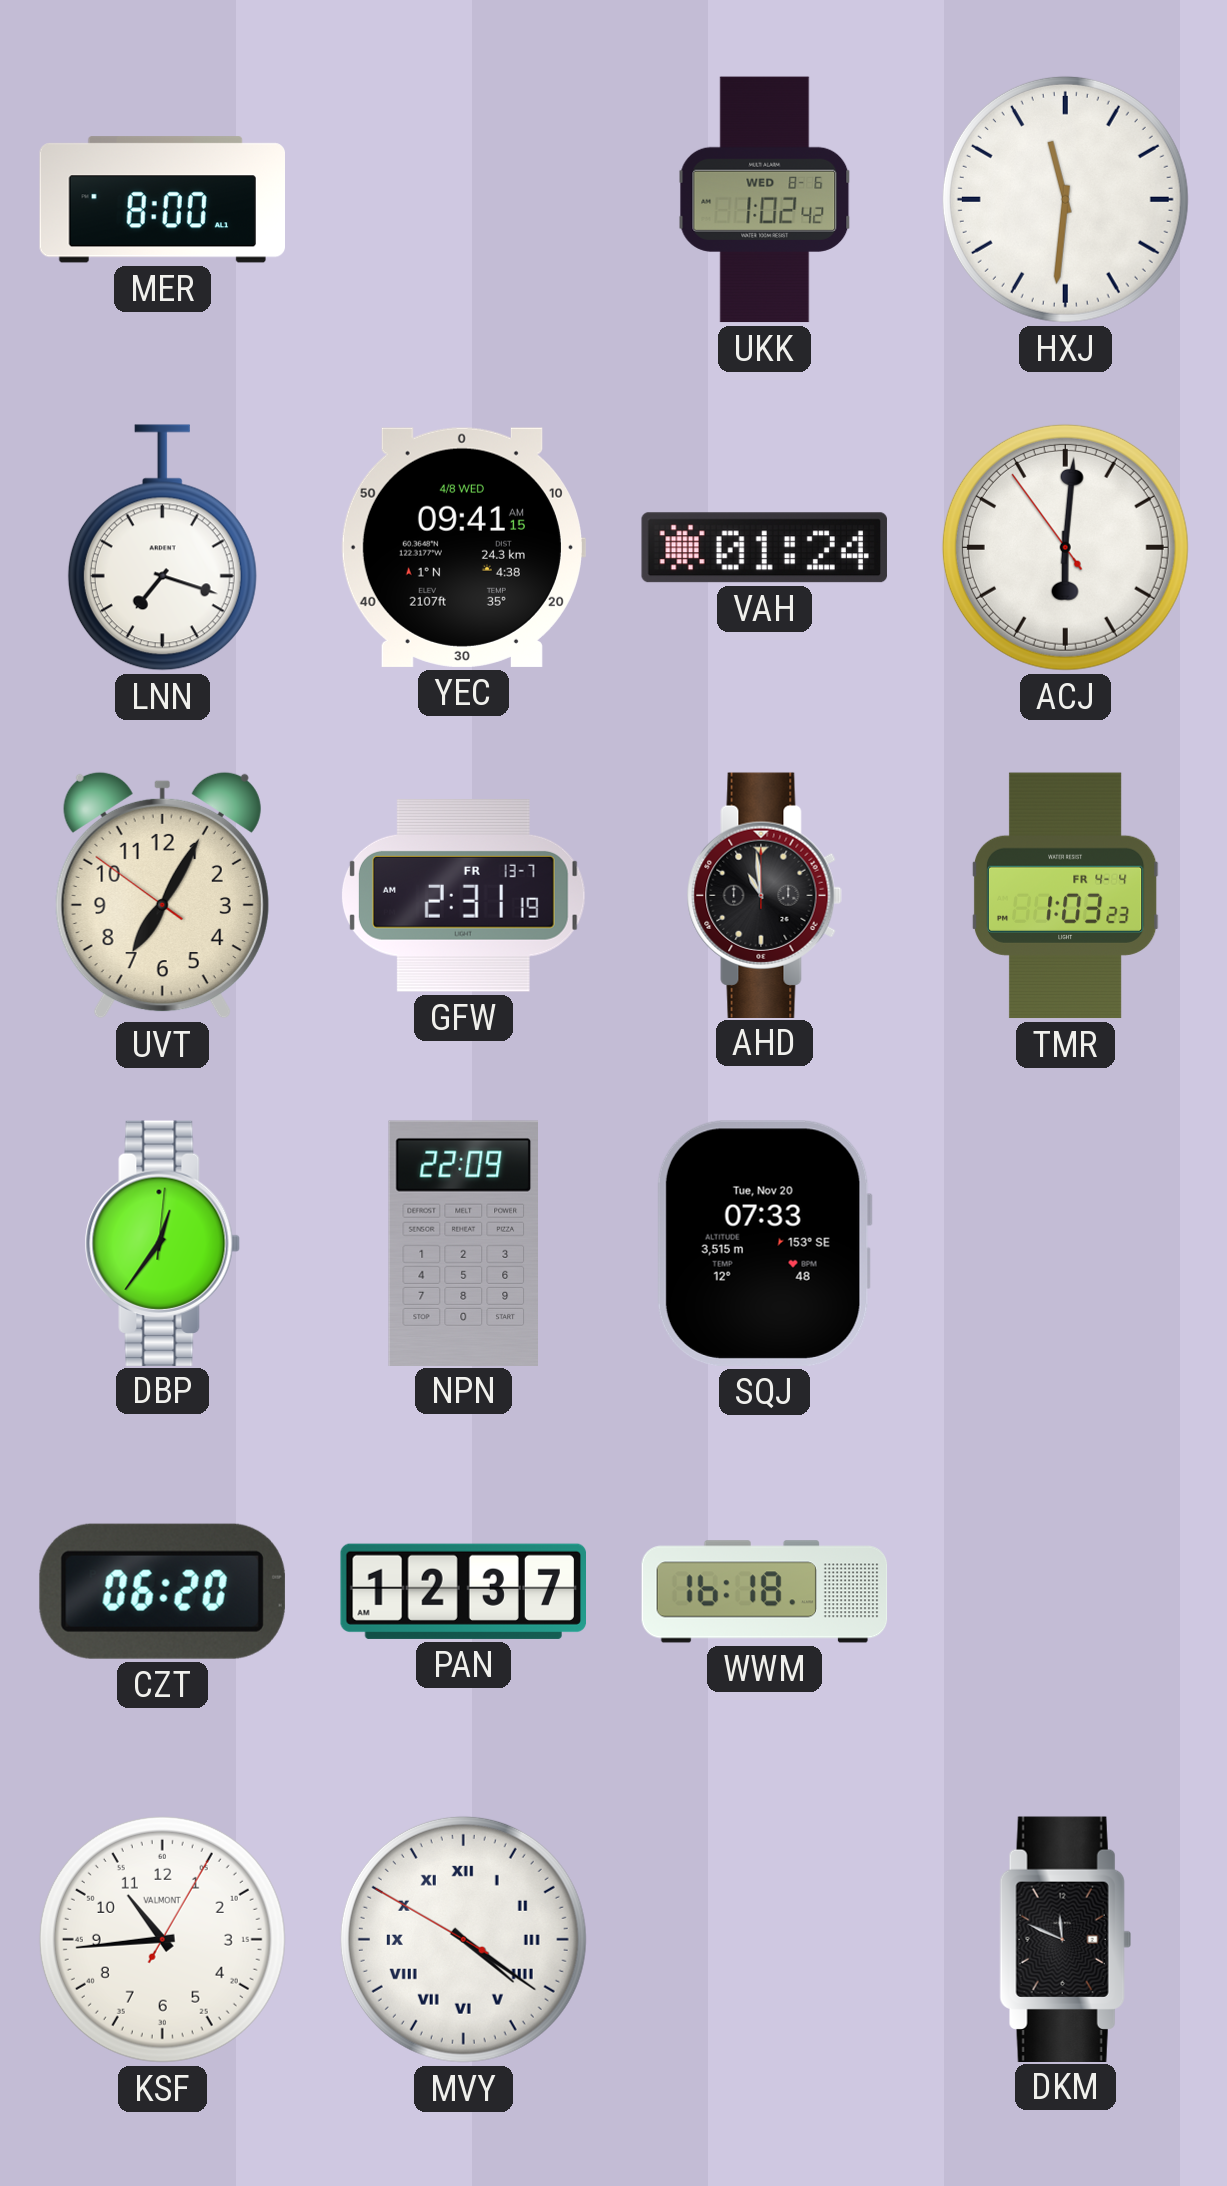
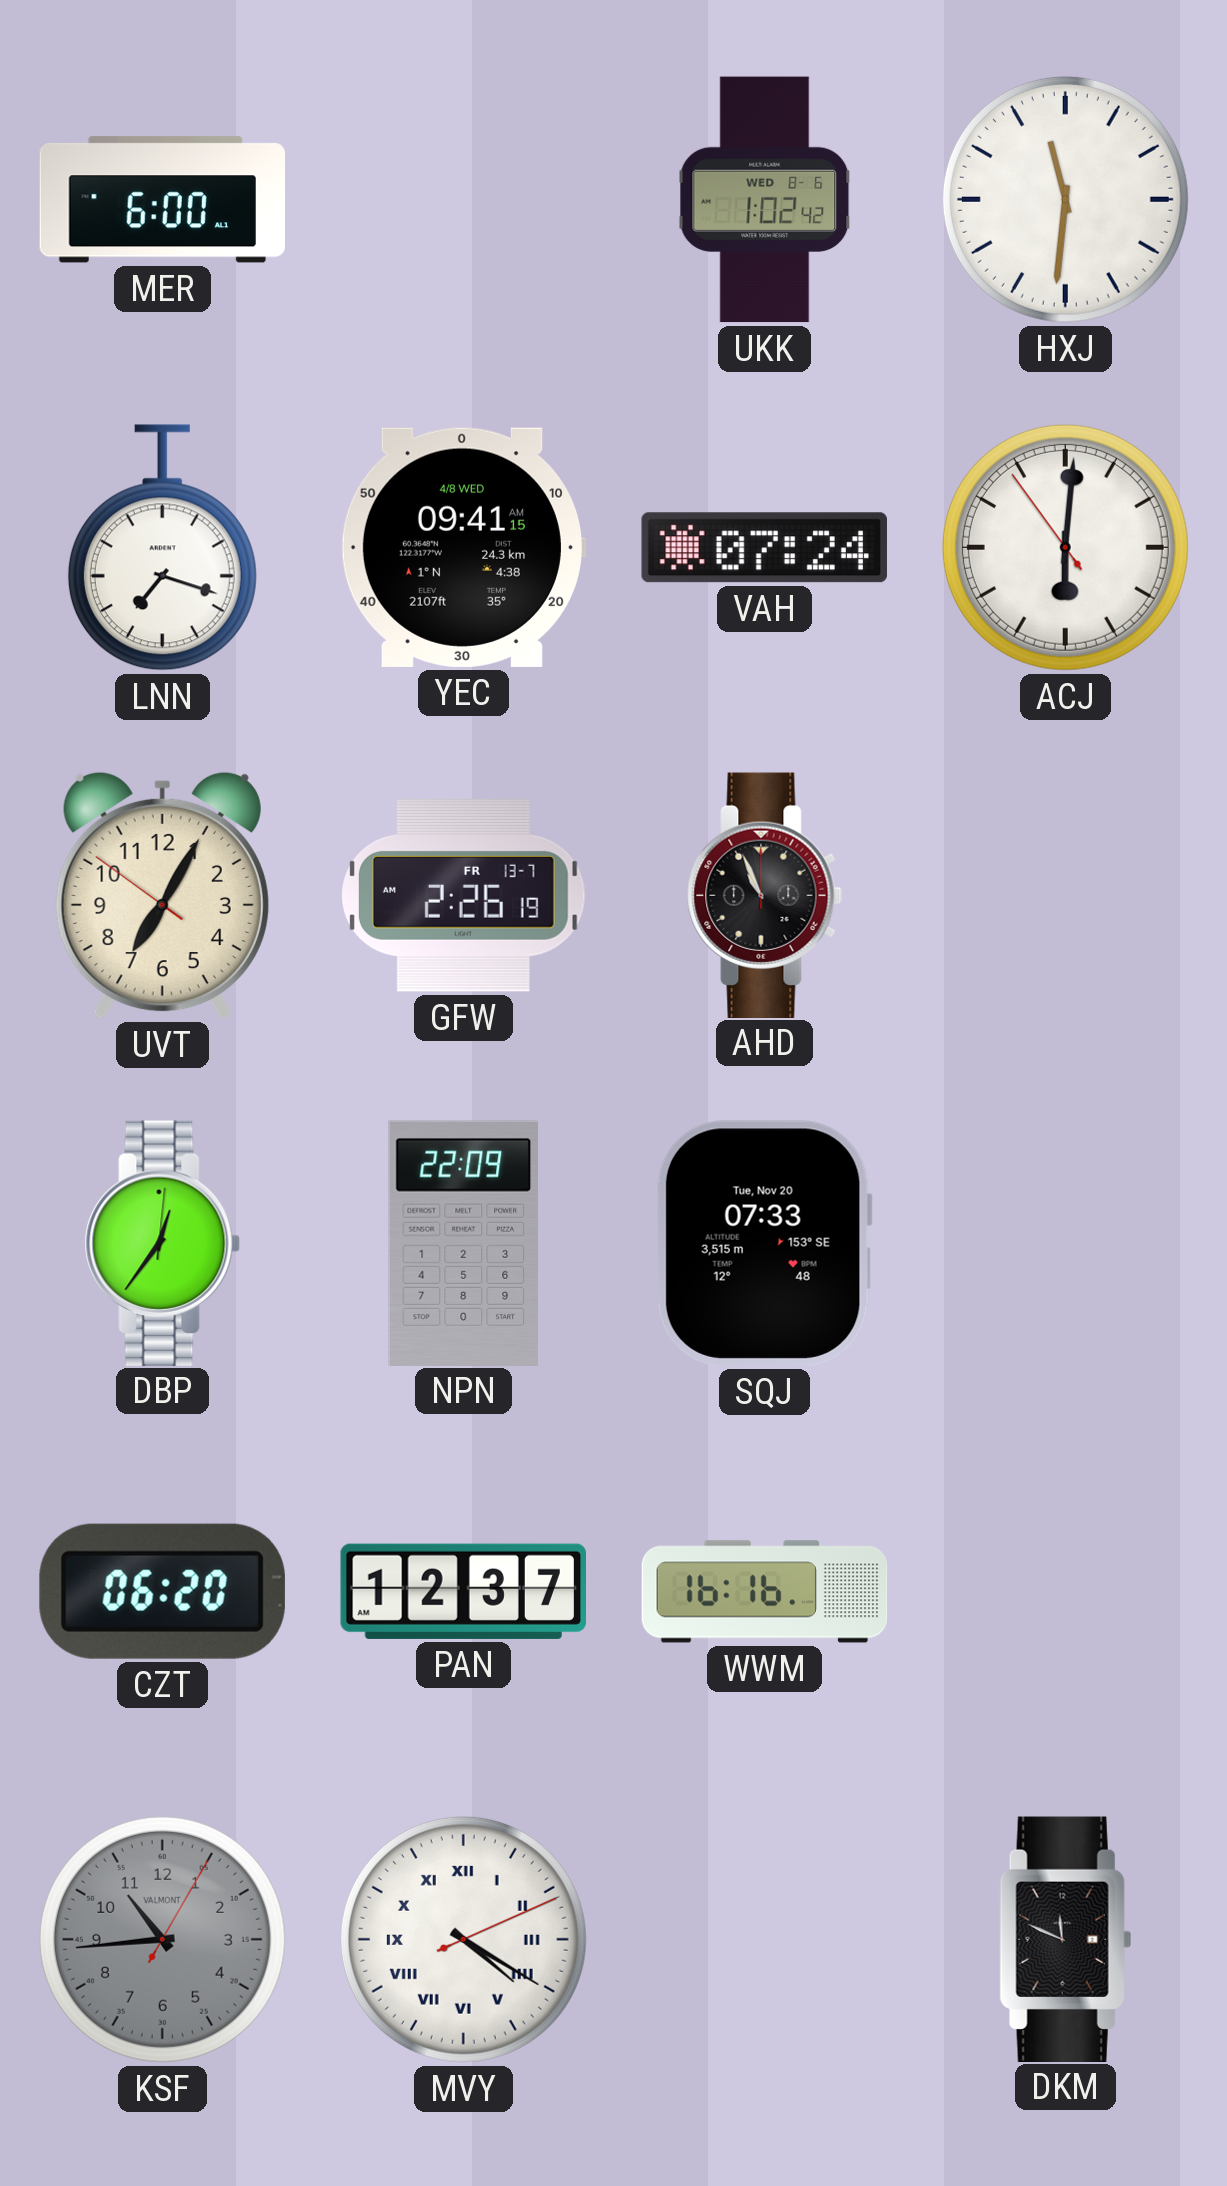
MER: 8:00 -> 6:00 (162, 200)
VAH: 01:24 -> 07:24 (764, 548)
GFW: 2:31 -> 2:26 (463, 896)
AHD: 10:59 -> 10:56 (764, 895)
TMR: 1:03 -> none (1065, 896)
WWM: 16:18 -> 16:16 (765, 1592)
KSF dial: white -> grey (162, 1939)
MVY: 4:20:50 -> 4:20:11 (463, 1939)
